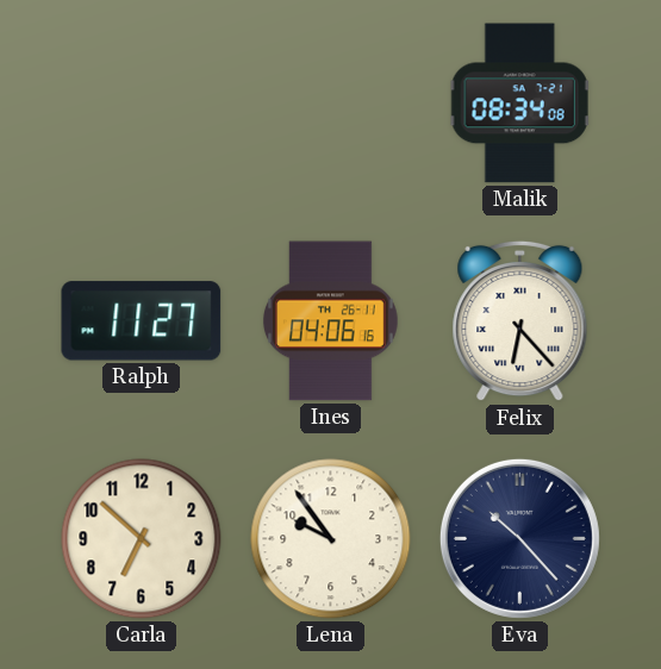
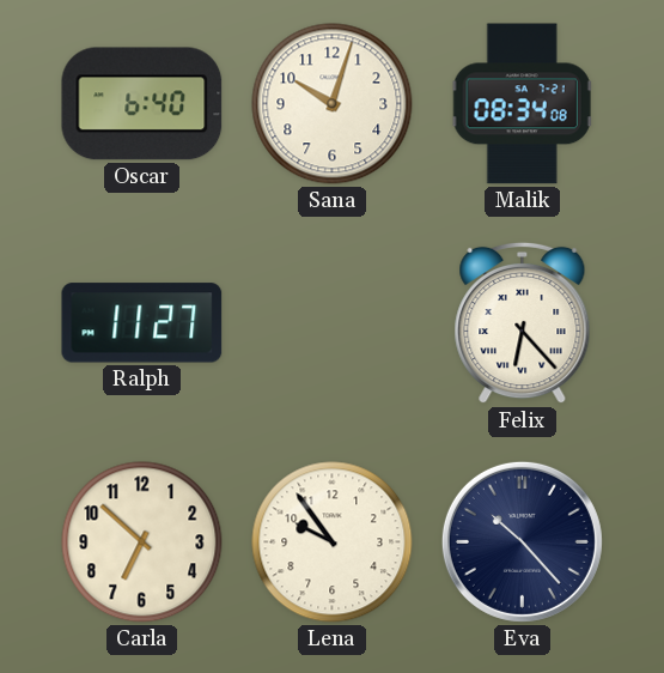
Oscar: none -> 6:40 (142, 104)
Sana: none -> 10:03 (333, 104)
Ines: 04:06 -> none (331, 321)
